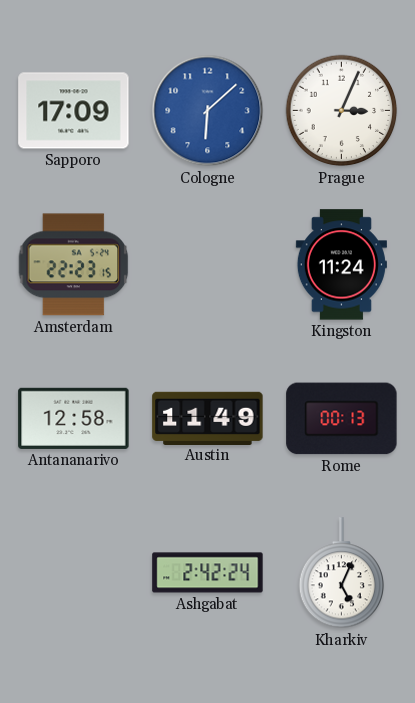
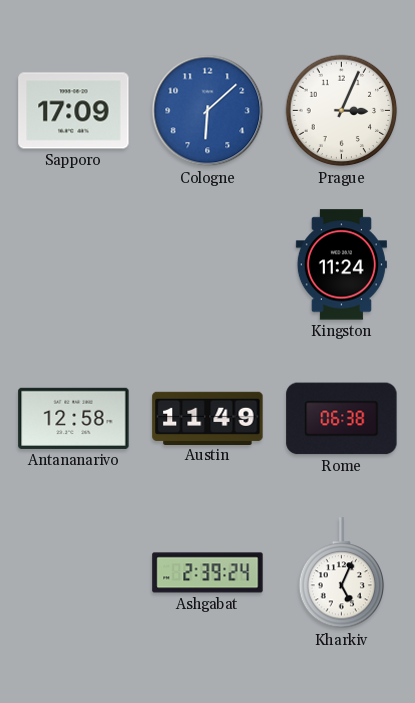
Amsterdam: 22:23 -> none (74, 265)
Rome: 00:13 -> 06:38 (342, 419)
Ashgabat: 2:42 -> 2:39 (208, 573)
